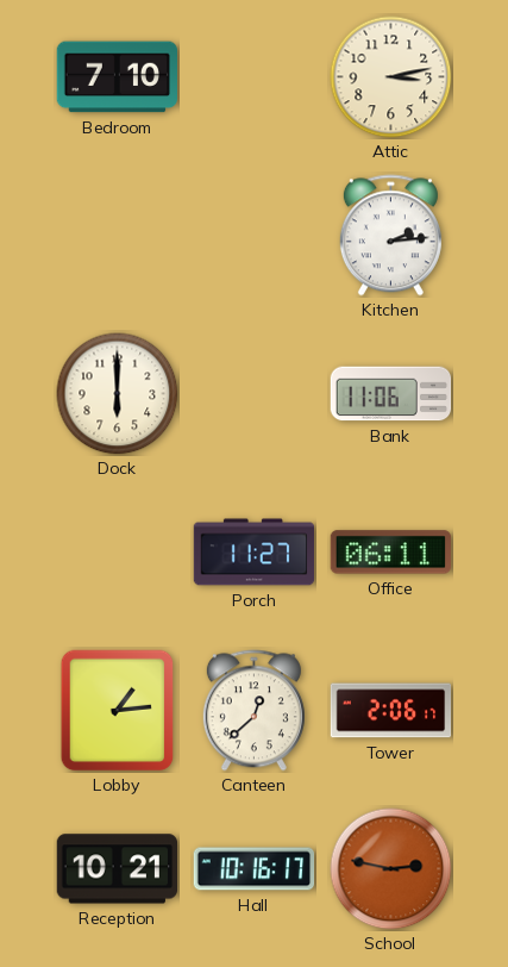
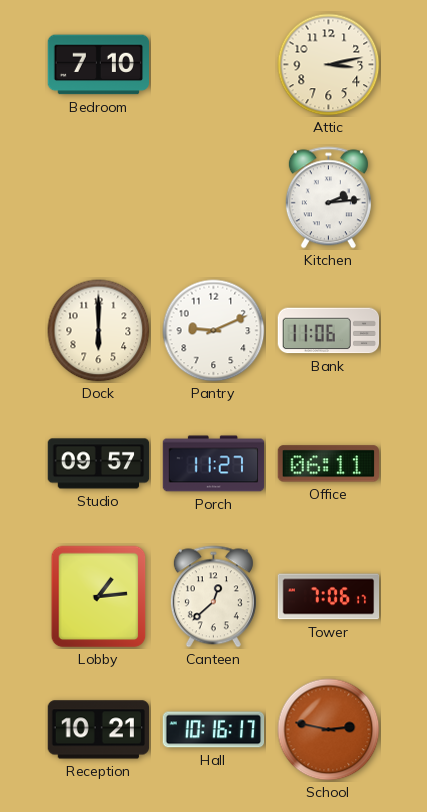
Pantry: none -> 9:11 (214, 331)
Studio: none -> 09:57 (99, 464)
Tower: 2:06 -> 7:06 (329, 597)
